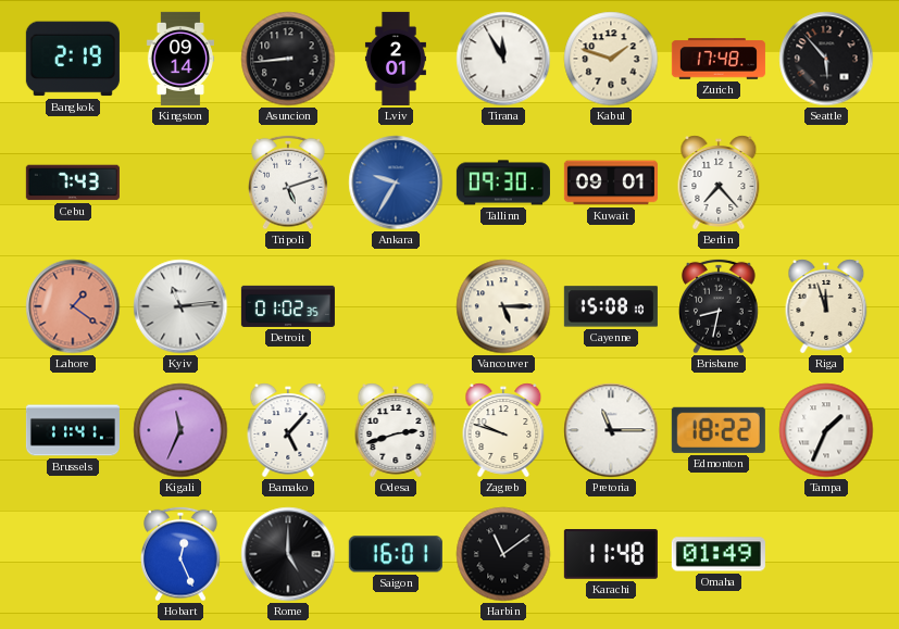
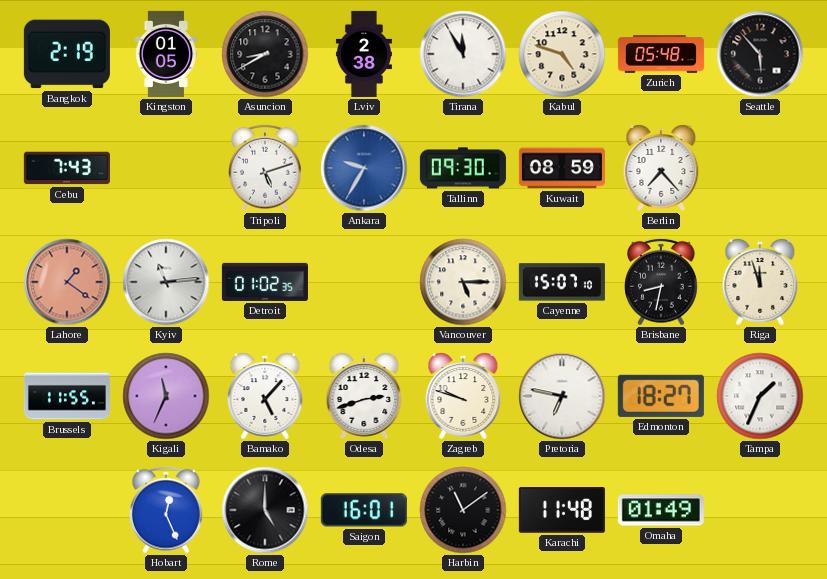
Kingston: 09:14 -> 01:05 (166, 54)
Asuncion: 8:44 -> 8:40 (265, 54)
Lviv: 2:01 -> 2:38 (364, 54)
Kabul: 1:48 -> 4:48 (562, 54)
Zurich: 17:48 -> 05:48 (661, 54)
Kuwait: 09:01 -> 08:59 (562, 168)
Cayenne: 15:08 -> 15:07 (562, 282)
Brussels: 11:41 -> 11:55 (67, 396)
Pretoria: 11:15 -> 6:47 (562, 396)
Edmonton: 18:22 -> 18:27 (661, 396)
